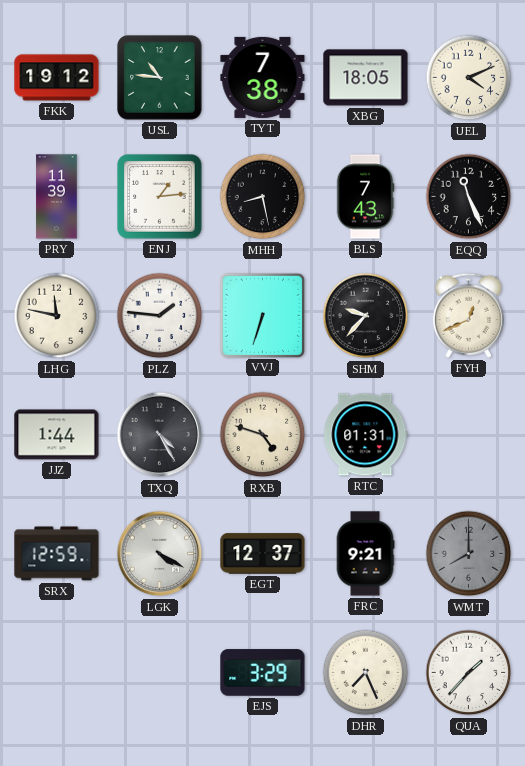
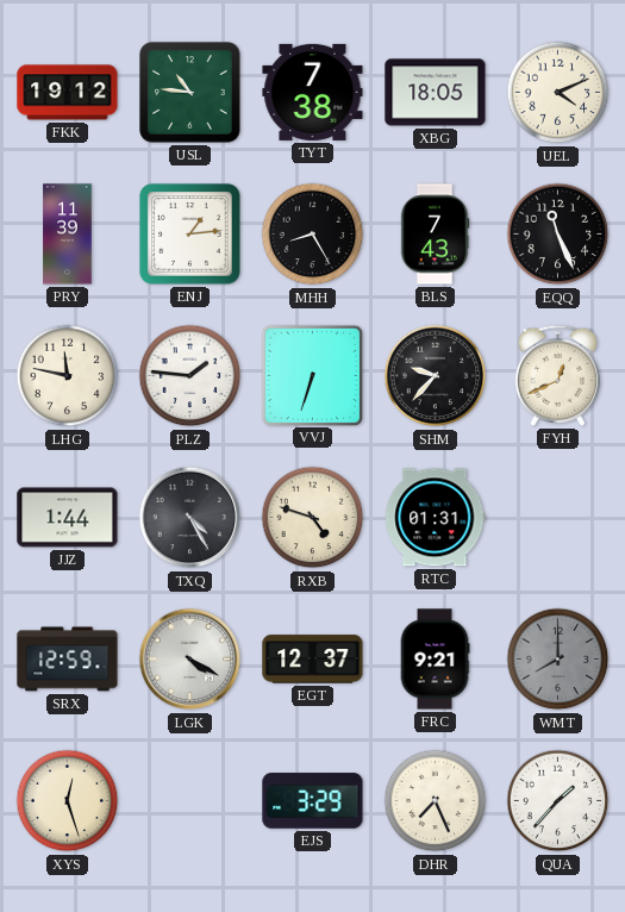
MHH: 8:28 -> 8:25 (313, 235)
XYS: none -> 12:27 (68, 801)
